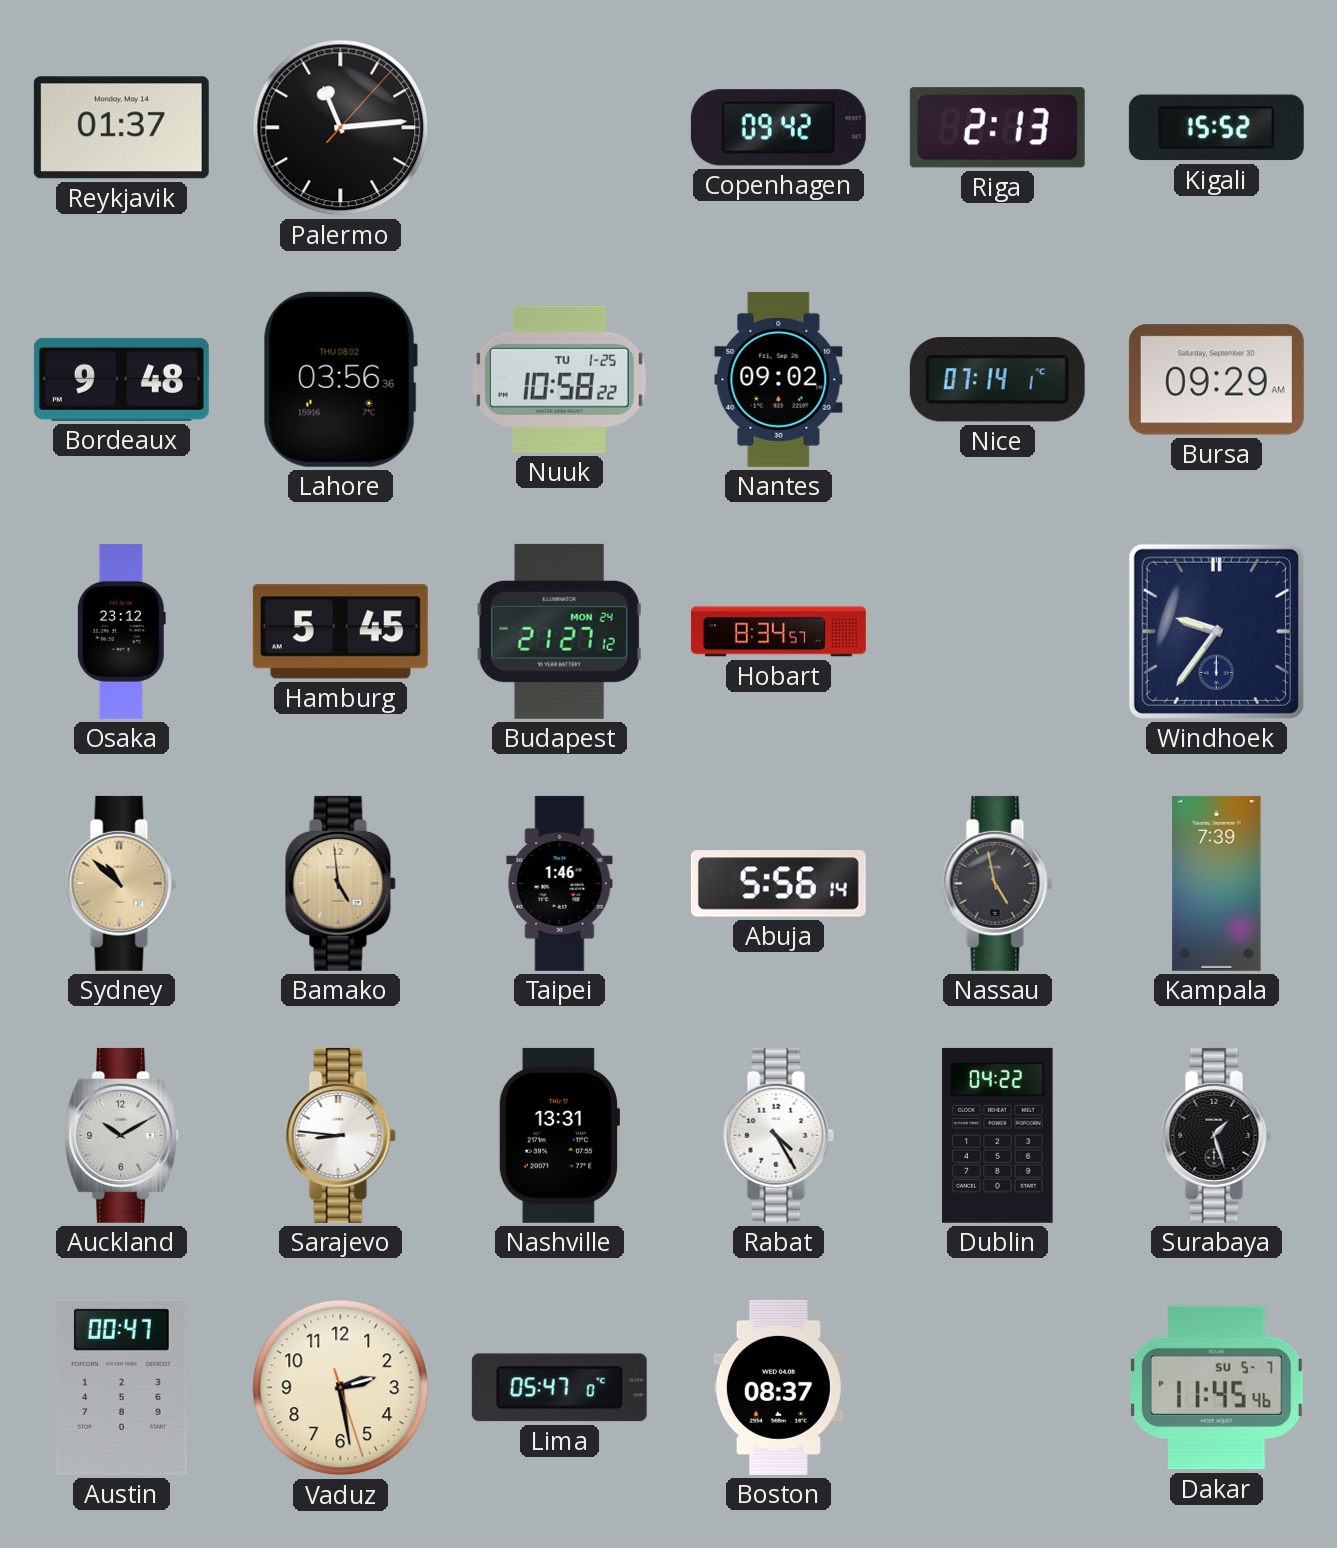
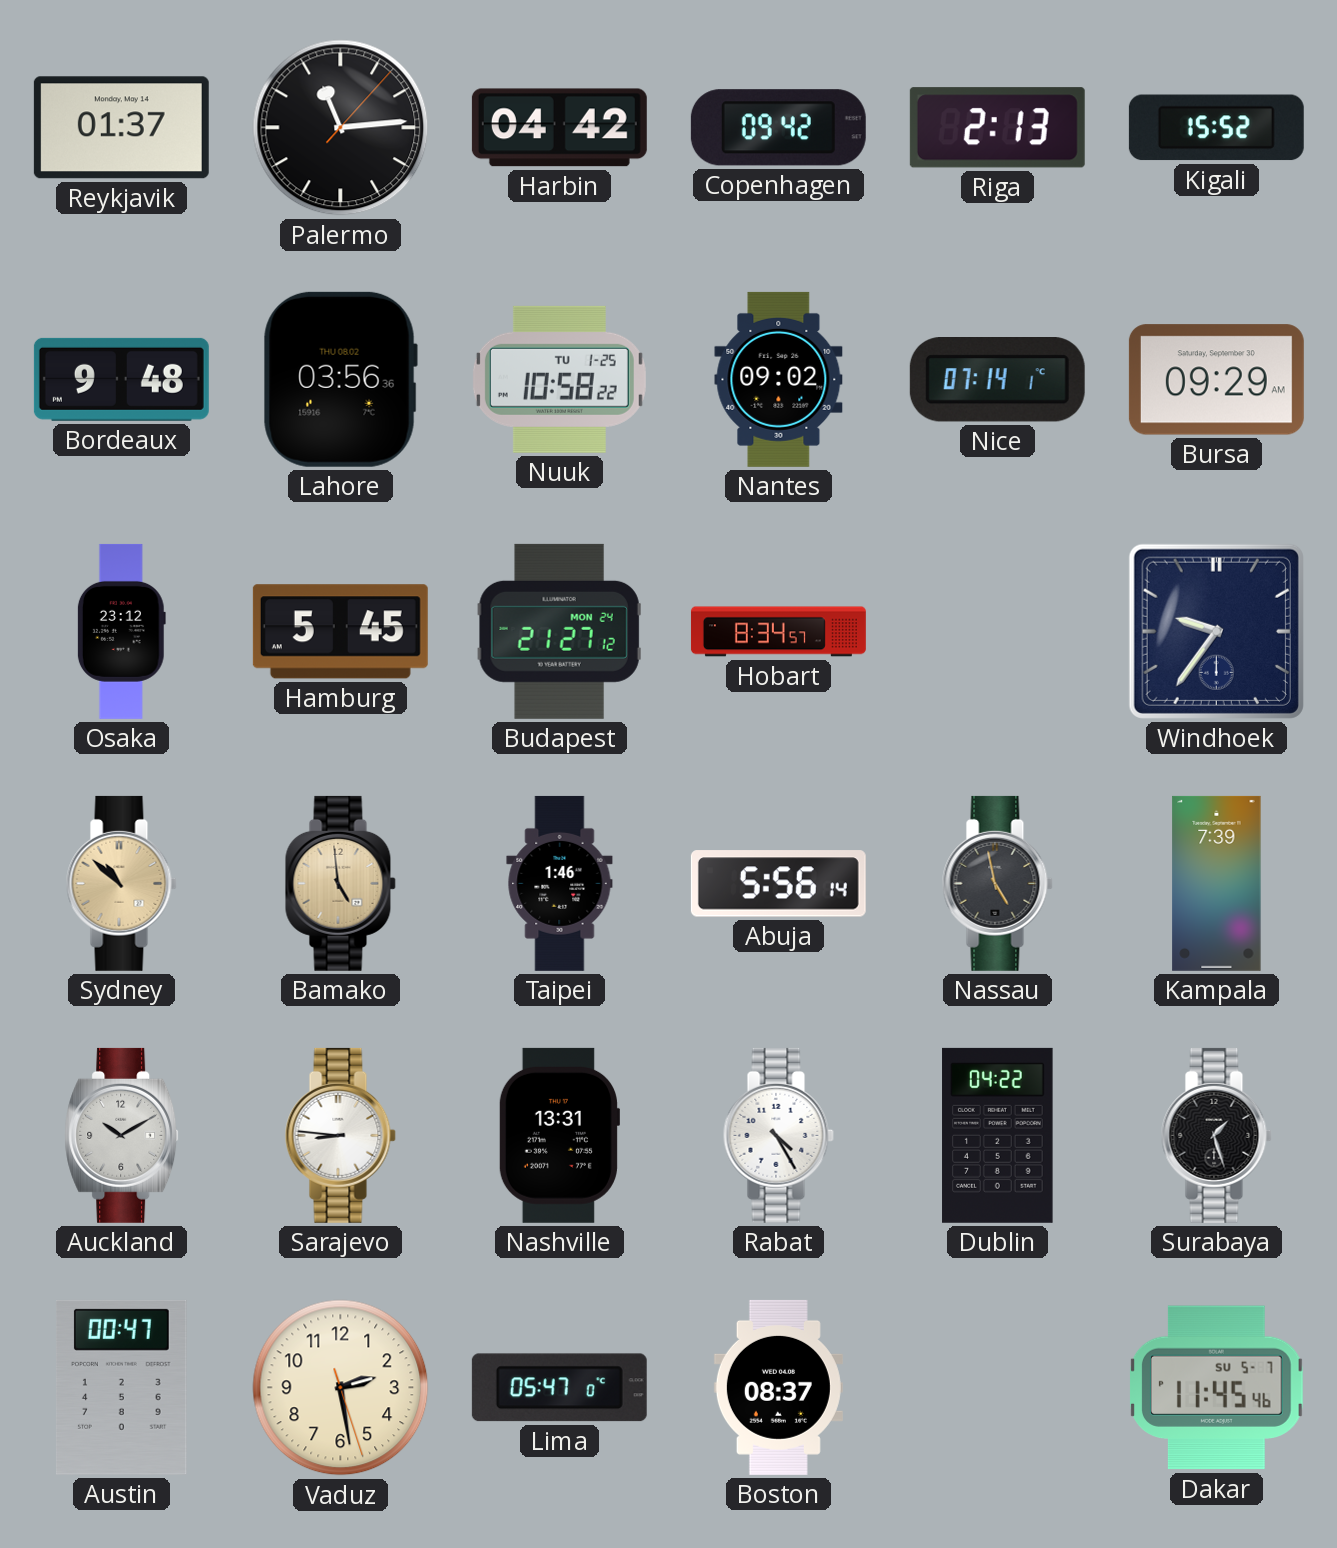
Harbin: none -> 04:42 (559, 128)
